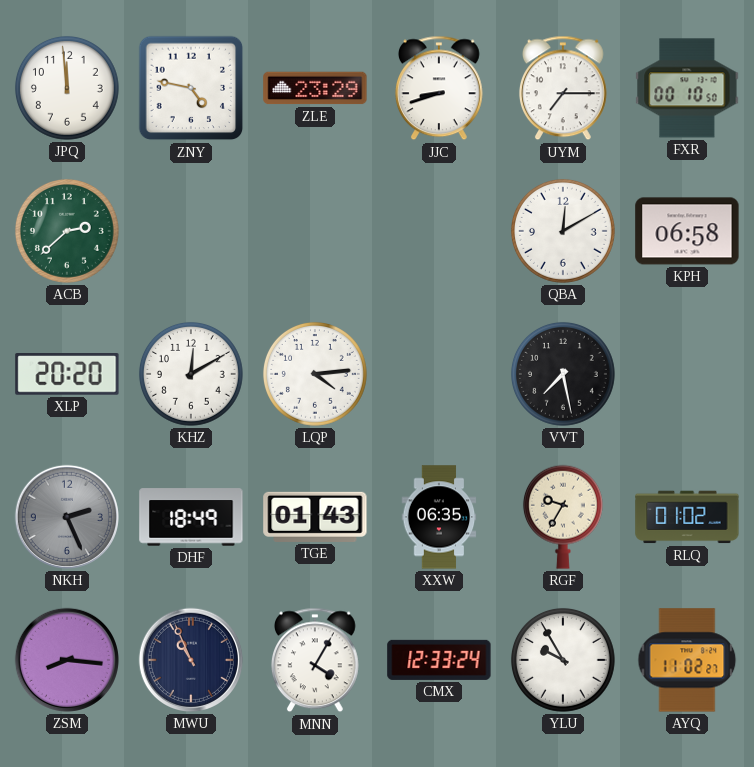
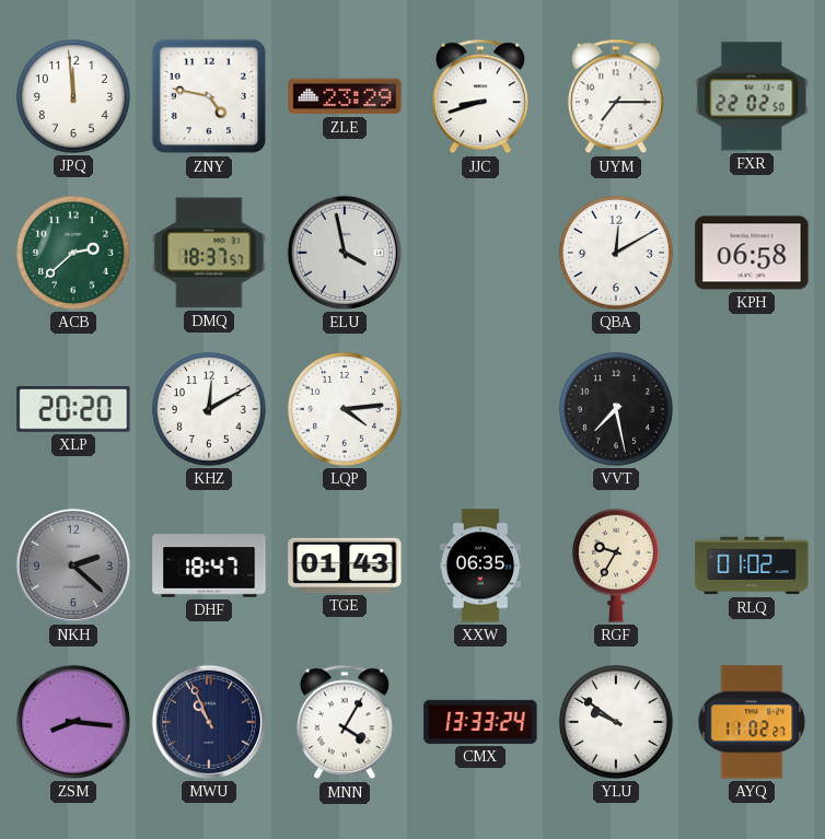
FXR: 00:10 -> 22:02 (752, 96)
DMQ: none -> 18:37 (209, 253)
ELU: none -> 3:58 (345, 253)
NKH: 2:26 -> 2:22 (73, 566)
DHF: 18:49 -> 18:47 (209, 566)
CMX: 12:33 -> 13:33 (480, 722)
YLU: 9:55 -> 9:51 (616, 722)
